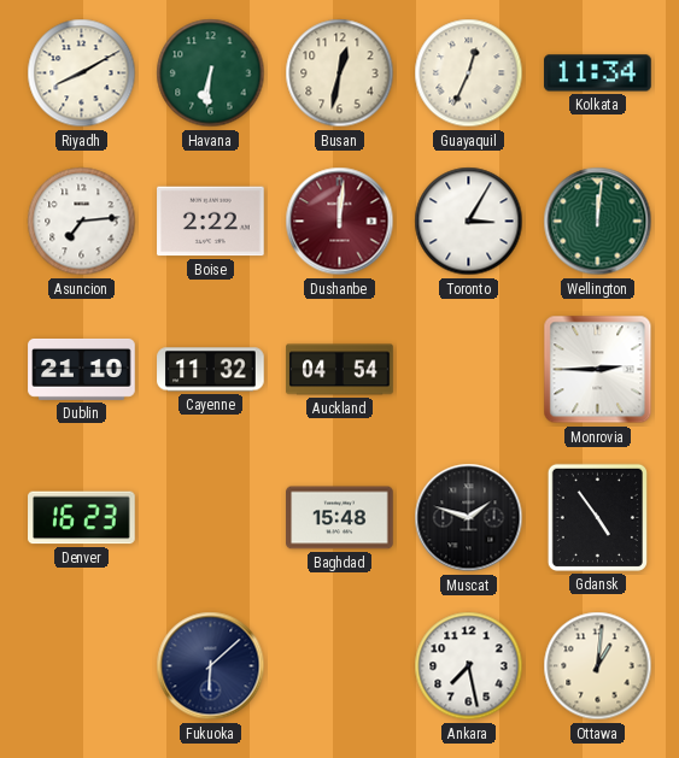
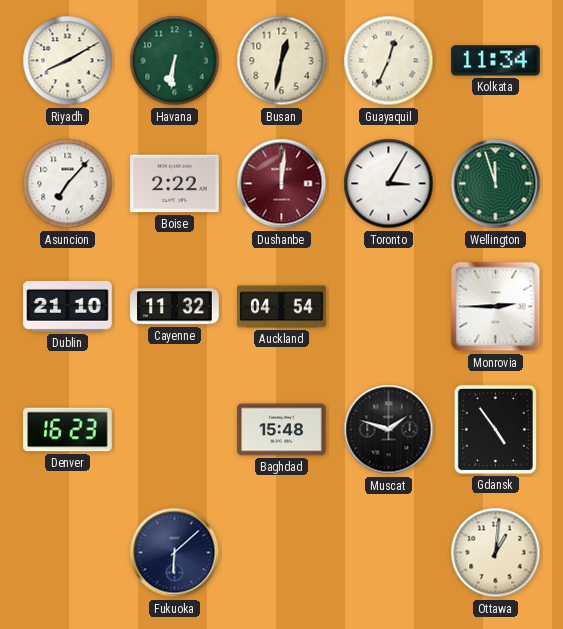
Asuncion: 7:14 -> 7:07 (68, 184)
Wellington: 12:01 -> 11:57 (496, 184)
Ankara: 7:28 -> none (469, 666)
